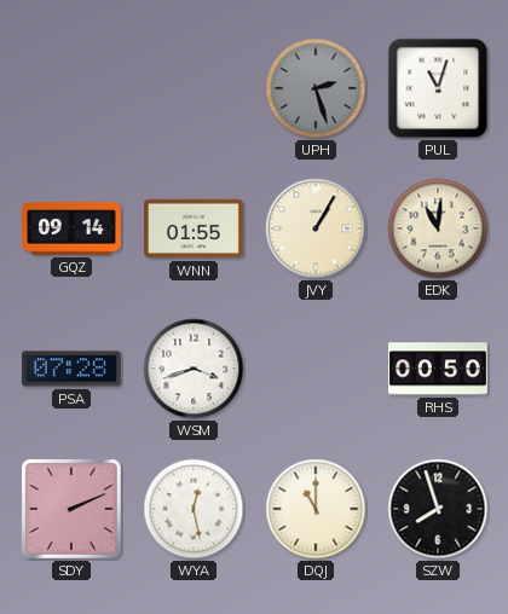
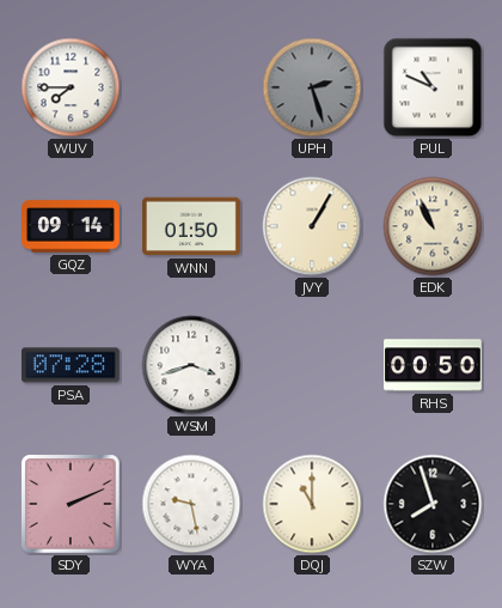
WUV: none -> 7:45 (71, 87)
PUL: 11:03 -> 10:49 (433, 87)
WNN: 01:55 -> 01:50 (192, 226)
EDK: 11:01 -> 10:56 (433, 226)
WYA: 12:28 -> 9:28 (191, 504)
